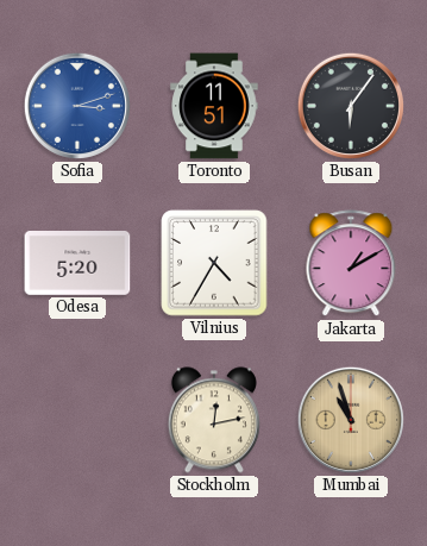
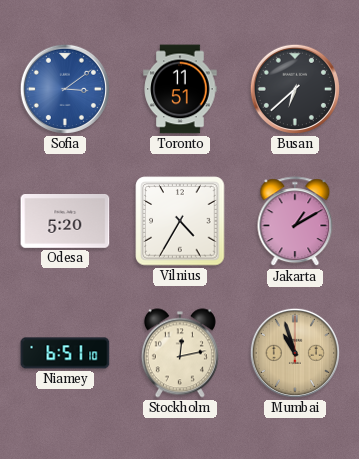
Sofia: 3:12 -> 3:09 (65, 89)
Busan: 6:06 -> 6:38 (295, 89)
Niamey: none -> 6:51 (65, 353)
